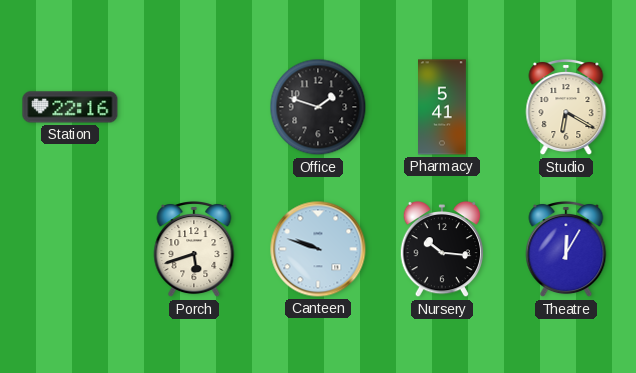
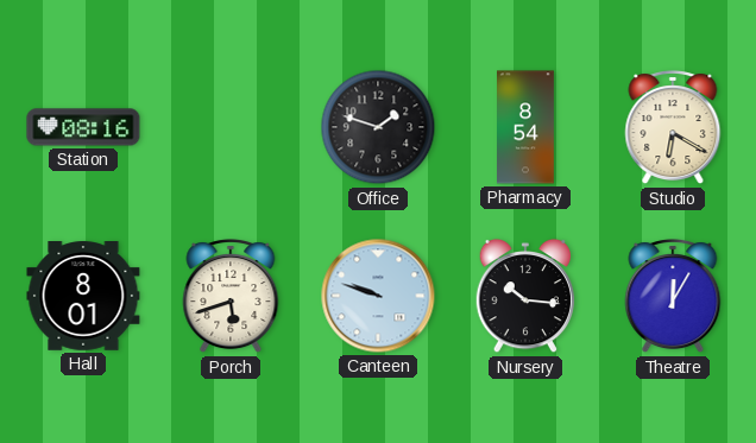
Station: 22:16 -> 08:16 (83, 127)
Pharmacy: 5:41 -> 8:54 (527, 127)
Hall: none -> 8:01 (83, 297)
